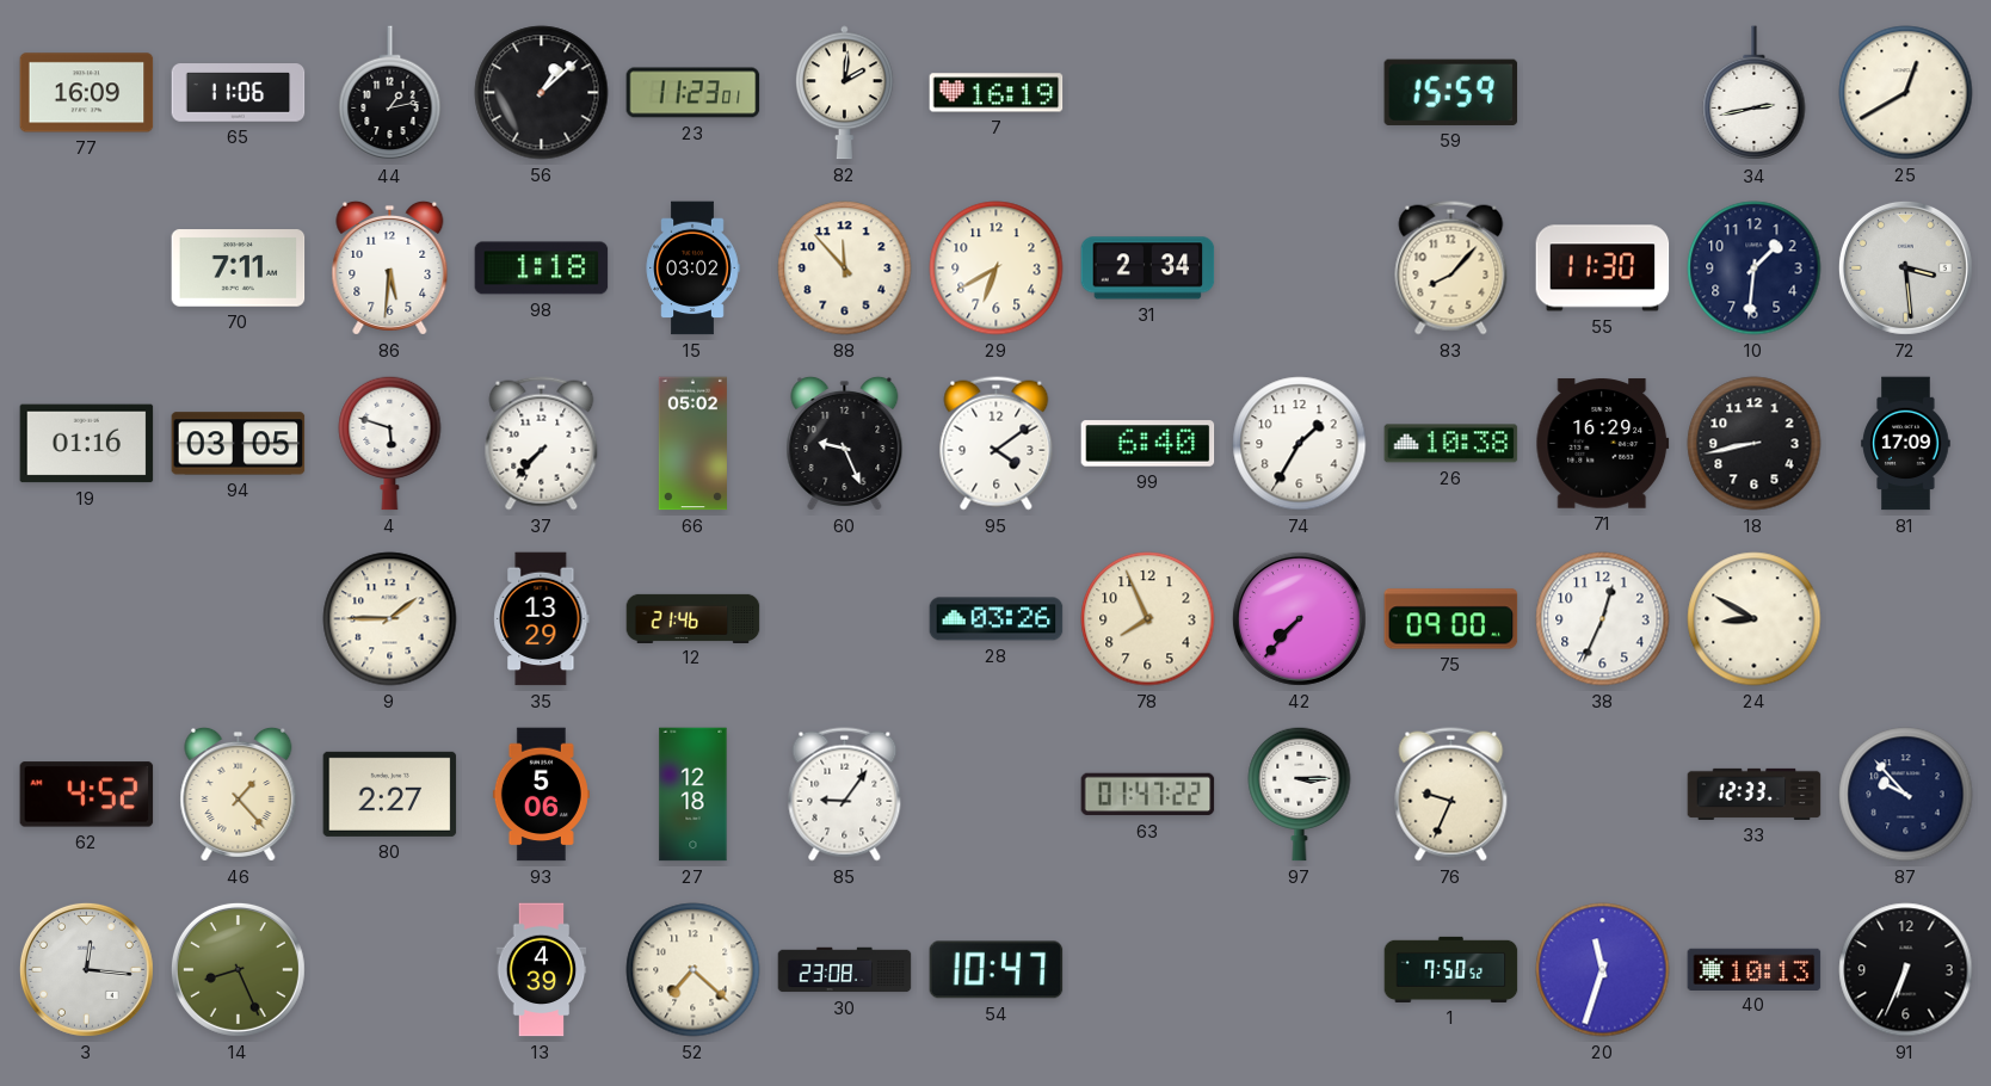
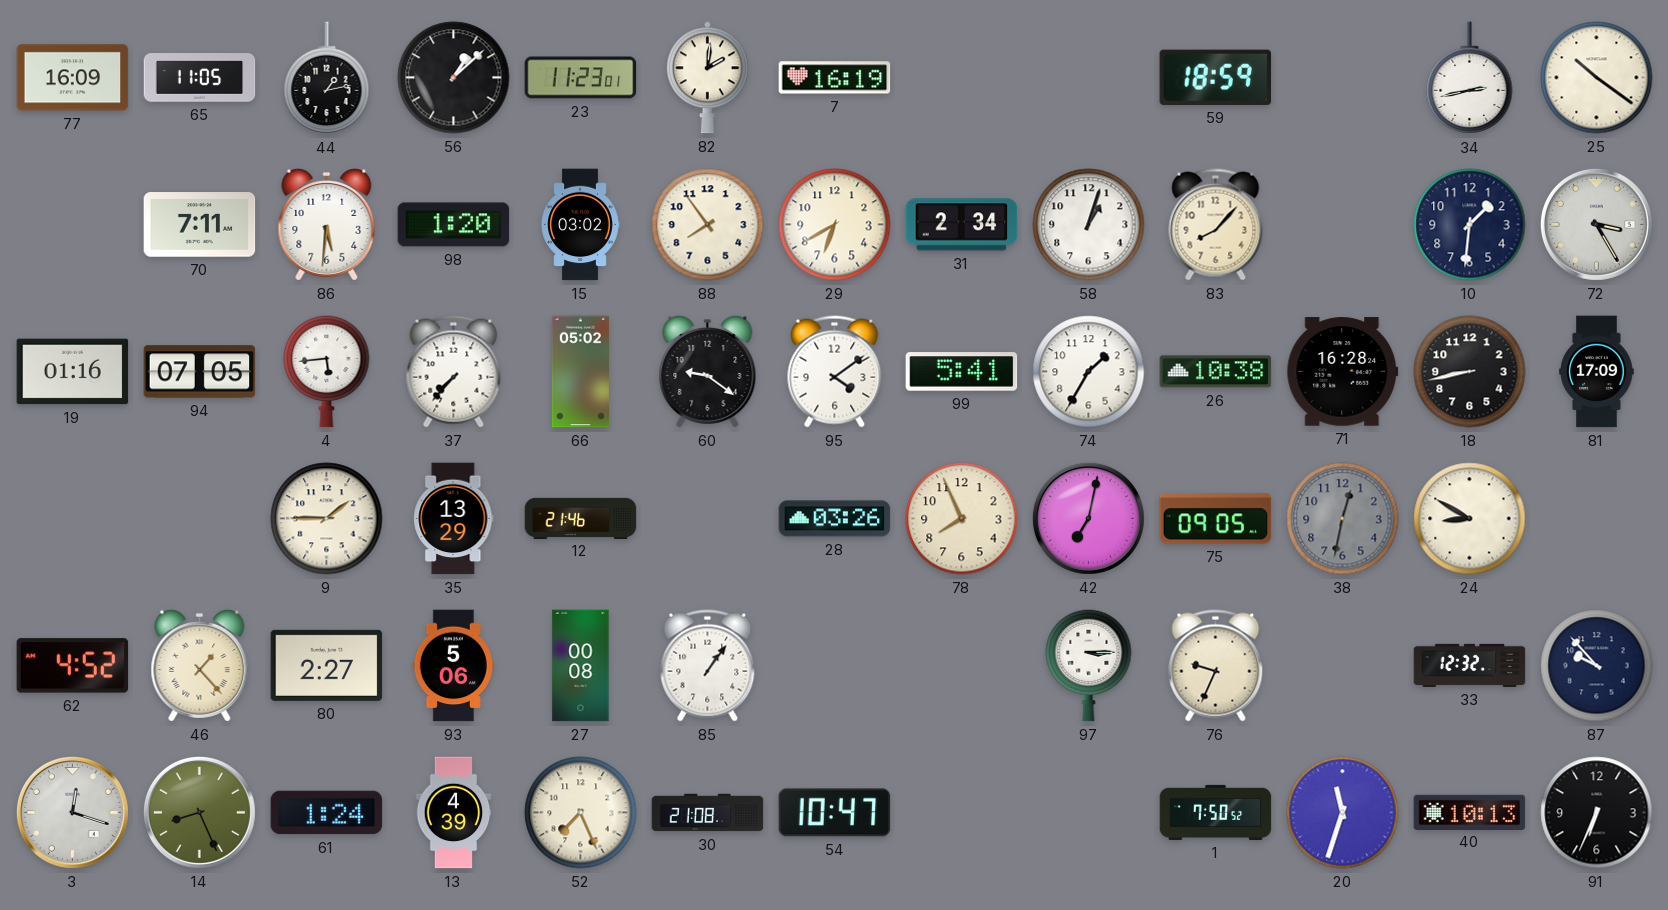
65: 11:06 -> 11:05 (200, 78)
59: 15:59 -> 18:59 (1216, 77)
25: 12:40 -> 10:21 (1597, 78)
98: 1:18 -> 1:20 (454, 225)
88: 11:53 -> 7:54 (708, 225)
58: none -> 1:03 (1089, 225)
55: 11:30 -> none (1603, 269)
72: 3:29 -> 3:25 (1596, 224)
94: 03:05 -> 07:05 (200, 372)
4: 5:48 -> 5:44 (327, 371)
60: 9:26 -> 9:21 (708, 371)
99: 6:40 -> 5:41 (962, 372)
71: 16:29 -> 16:28 (1343, 372)
42: 7:37 -> 7:02 (1088, 518)
75: 09:00 -> 09:05 (1216, 519)
38: 12:34 -> 12:32 (1343, 519)
38 dial: white -> grey (1343, 519)
27: 12:18 -> 00:08 (581, 666)
85: 9:06 -> 1:06 (708, 666)
63: 01:47 -> none (1148, 795)
33: 12:33 -> 12:32 (1470, 665)
3: 12:16 -> 12:18 (72, 812)
61: none -> 1:24 (327, 813)
52: 7:22 -> 7:26 (581, 813)
30: 23:08 -> 21:08 (708, 813)
